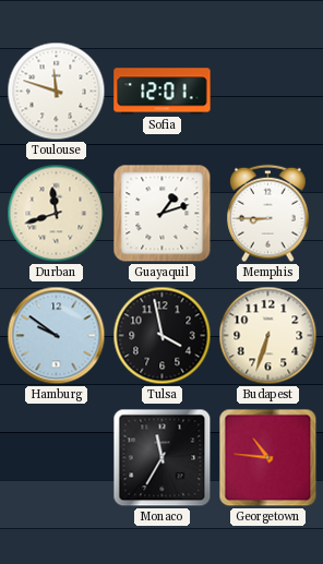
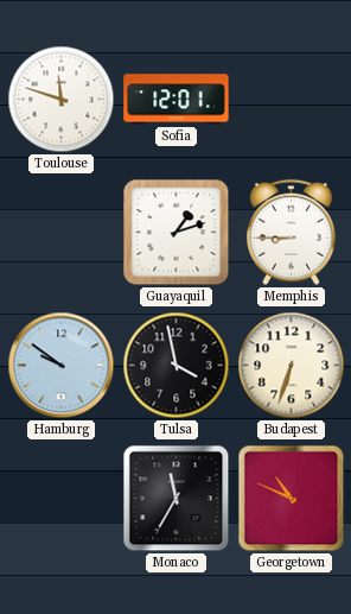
Durban: 11:42 -> none (57, 214)
Georgetown: 10:46 -> 10:49 (292, 499)
